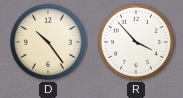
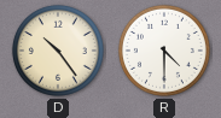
R: 3:53 -> 4:30 (164, 51)
